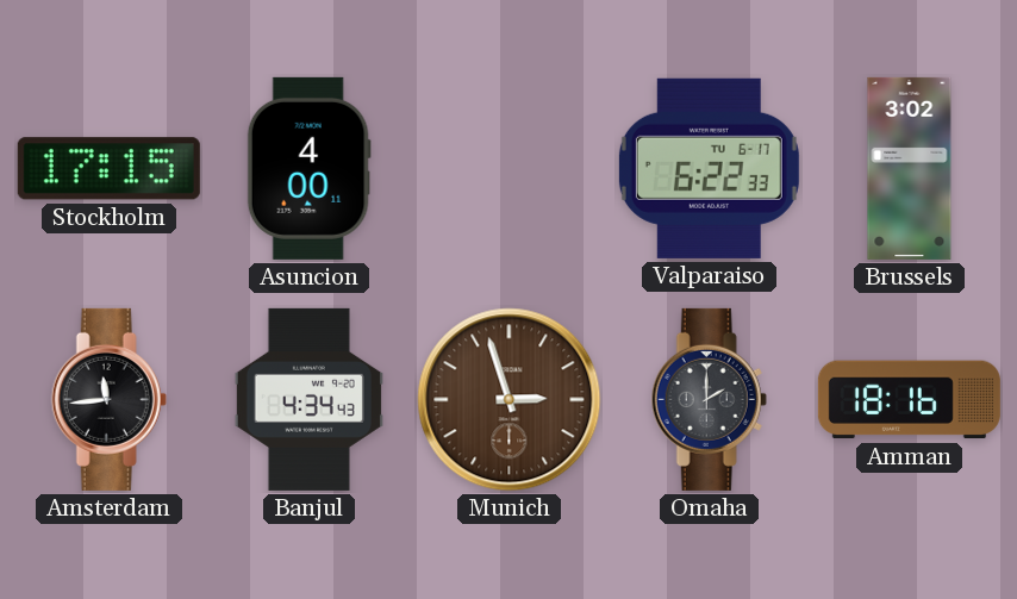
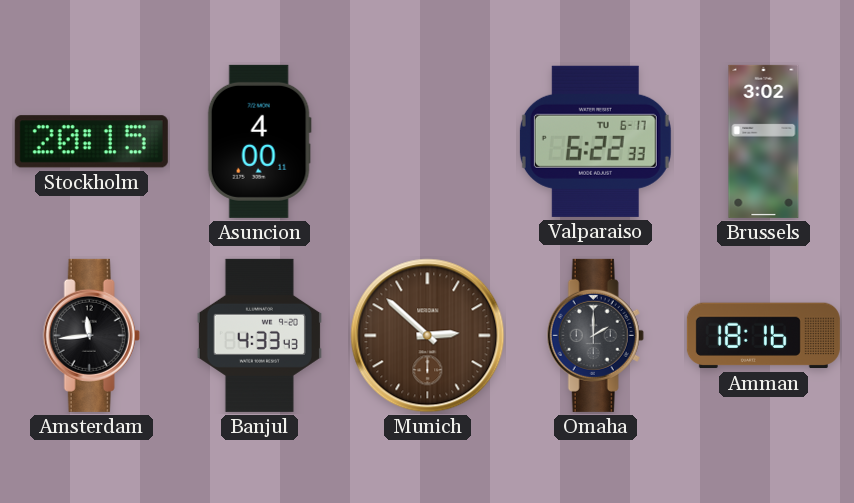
Stockholm: 17:15 -> 20:15 (91, 142)
Banjul: 4:34 -> 4:33 (259, 335)
Munich: 2:57 -> 2:52 (428, 336)
